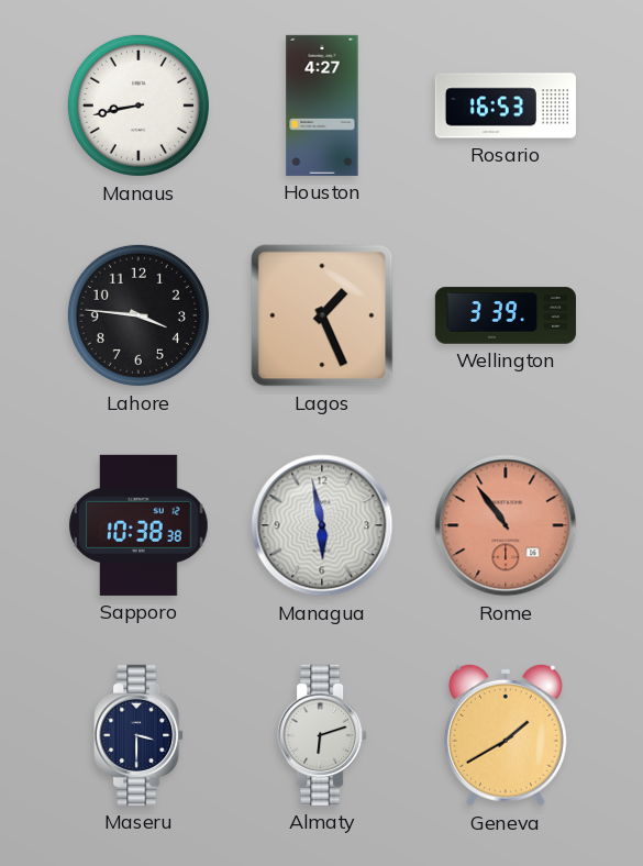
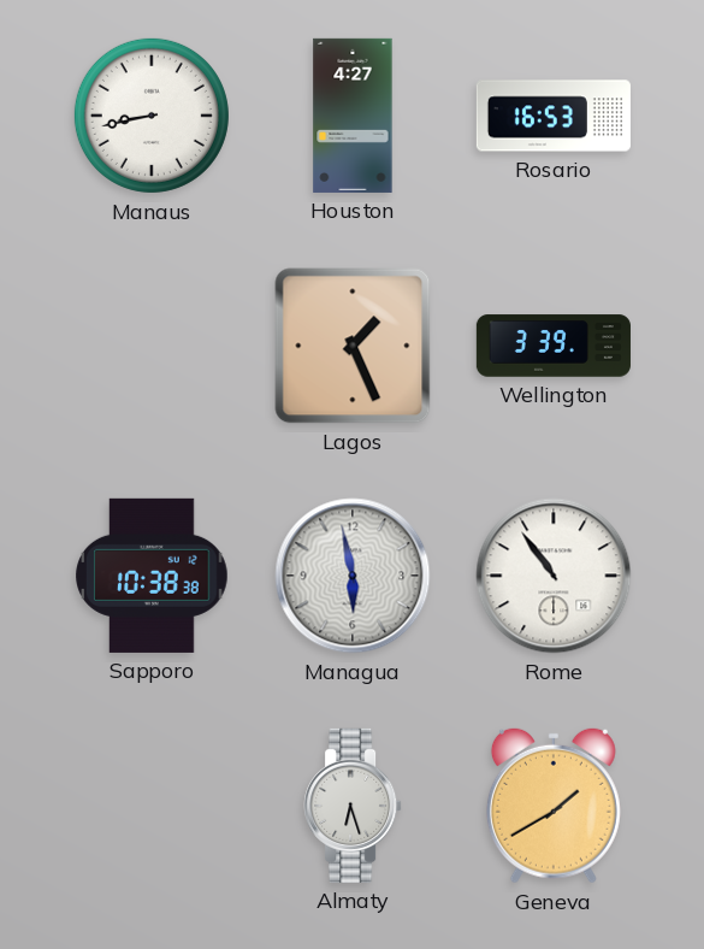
Lahore: 3:46 -> none (138, 315)
Rome dial: salmon -> white (554, 576)
Maseru: 3:30 -> none (138, 735)
Almaty: 6:12 -> 6:27 (353, 806)
